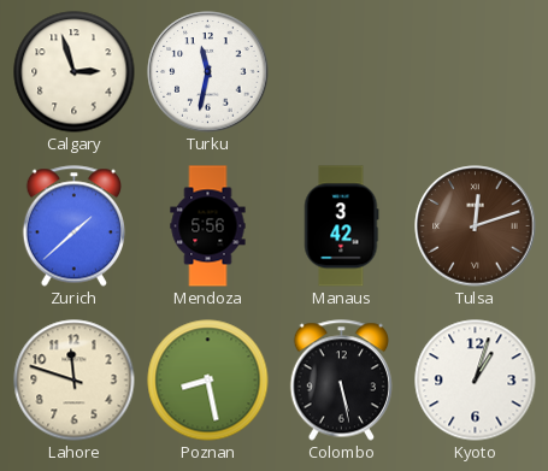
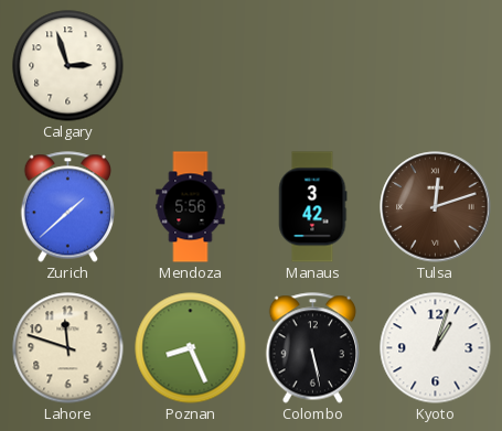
Turku: 11:32 -> none (208, 72)
Poznan: 8:28 -> 8:26 (191, 348)
